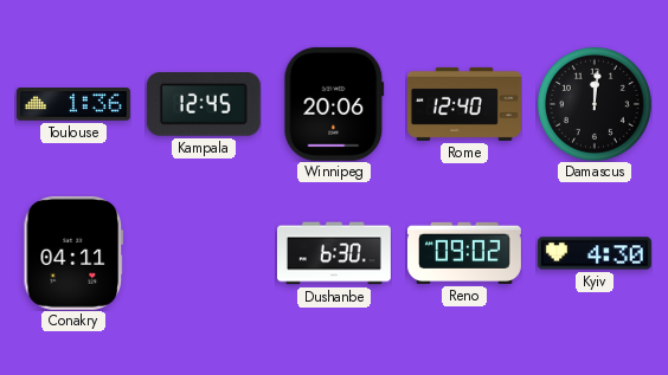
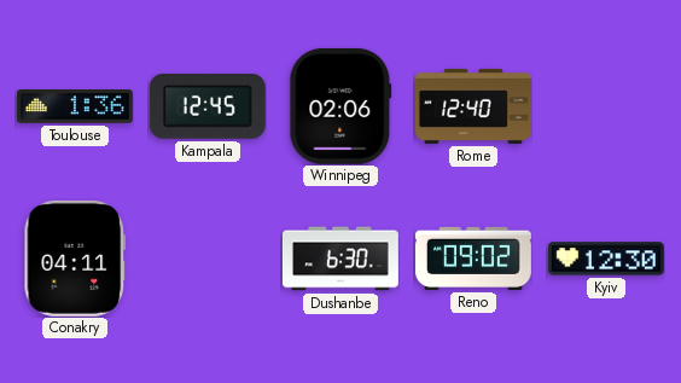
Winnipeg: 20:06 -> 02:06 (340, 106)
Damascus: 12:01 -> none (595, 104)
Kyiv: 4:30 -> 12:30 (606, 259)
